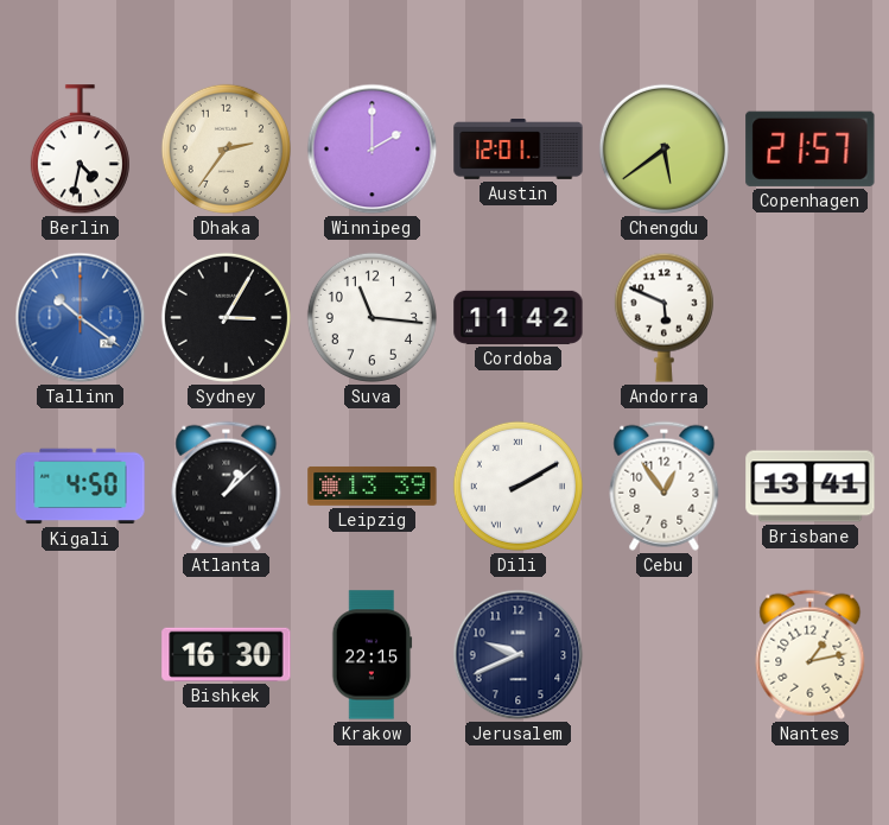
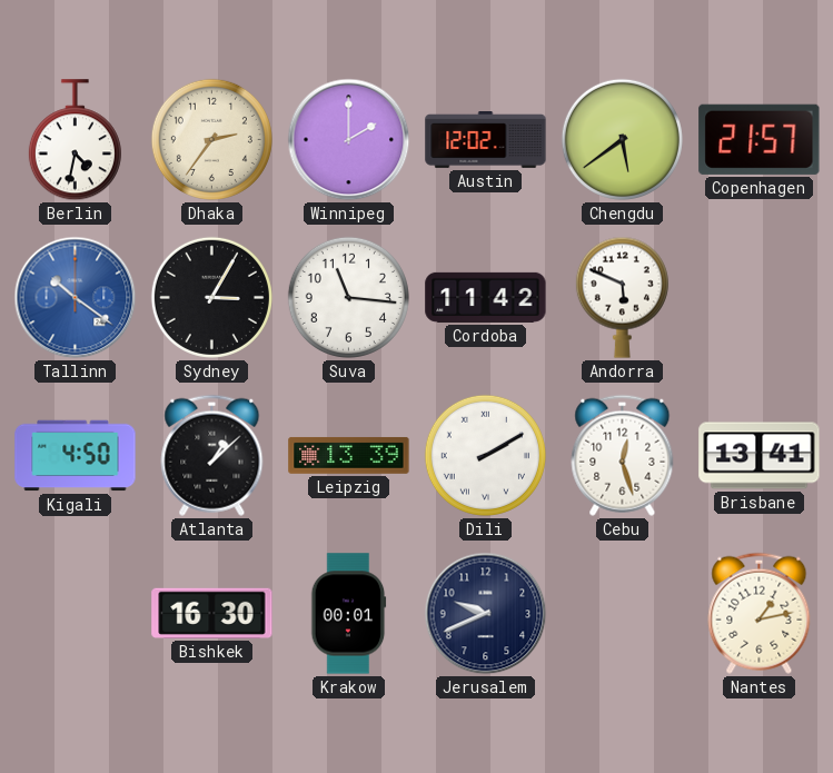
Austin: 12:01 -> 12:02 (486, 140)
Cebu: 12:54 -> 12:27 (623, 455)
Krakow: 22:15 -> 00:01 (349, 614)
